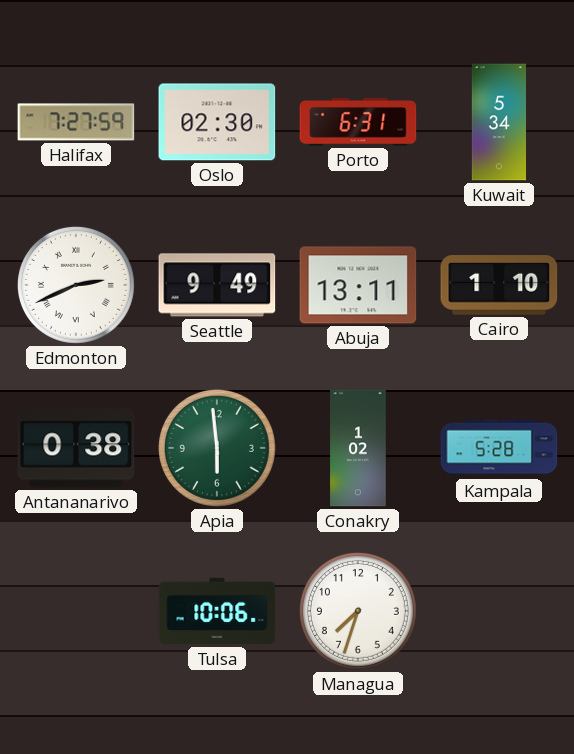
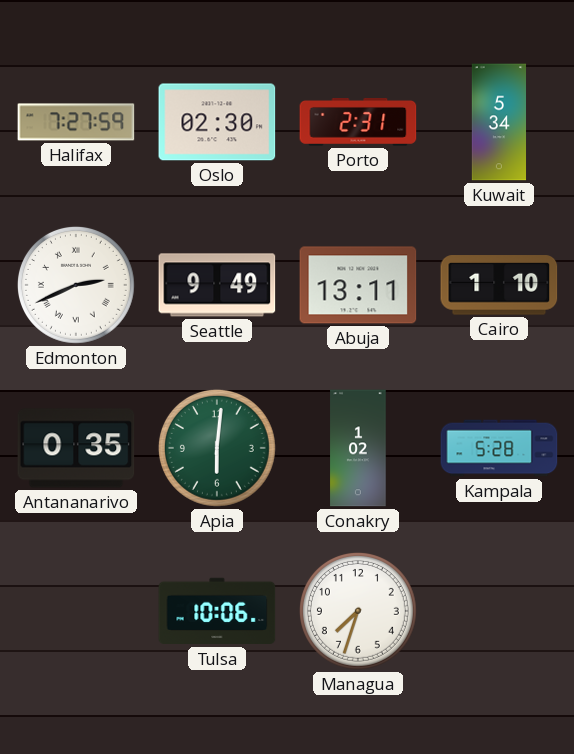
Porto: 6:31 -> 2:31 (358, 123)
Antananarivo: 0:38 -> 0:35 (76, 448)
Apia: 5:59 -> 6:01 (217, 448)
